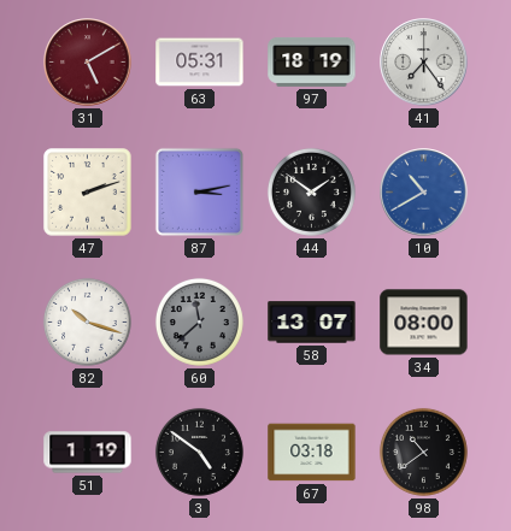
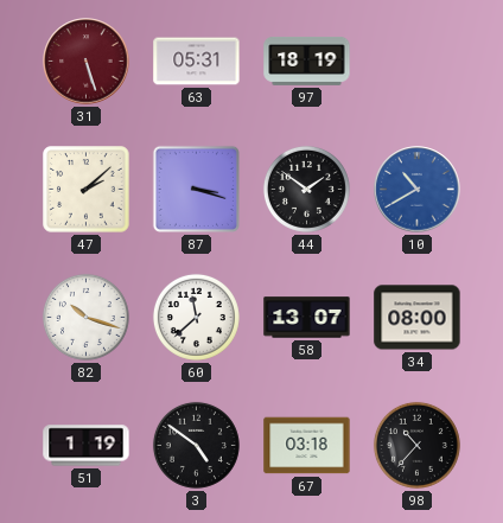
31: 5:10 -> 5:27 (87, 62)
41: 7:24 -> none (424, 63)
47: 2:12 -> 2:08 (87, 190)
87: 3:13 -> 3:18 (196, 189)
60 dial: grey -> white (196, 317)
98: 10:39 -> 10:37 (416, 445)
